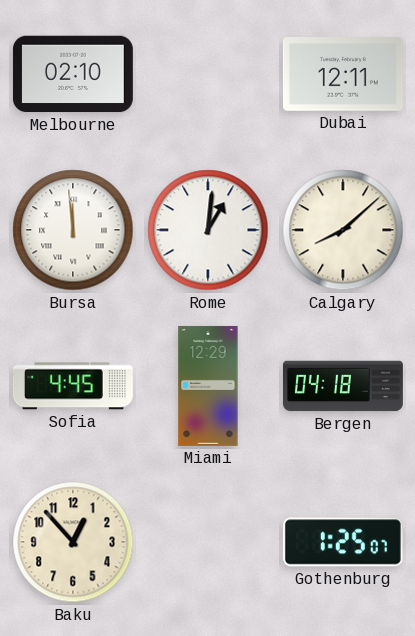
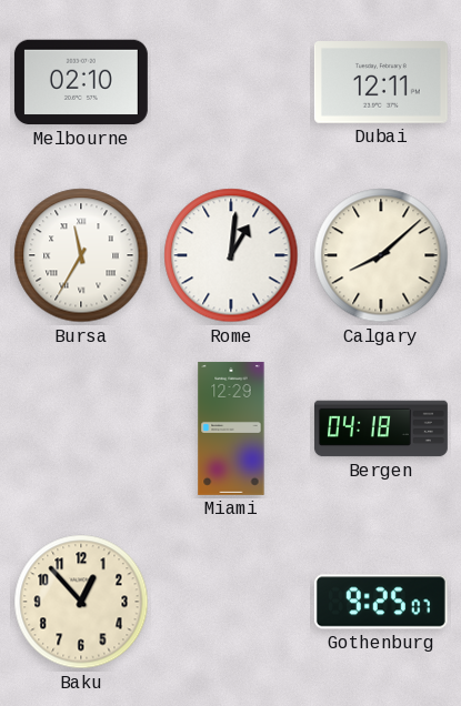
Bursa: 11:59 -> 11:35 (81, 255)
Sofia: 4:45 -> none (73, 386)
Gothenburg: 1:25 -> 9:25 (381, 602)
